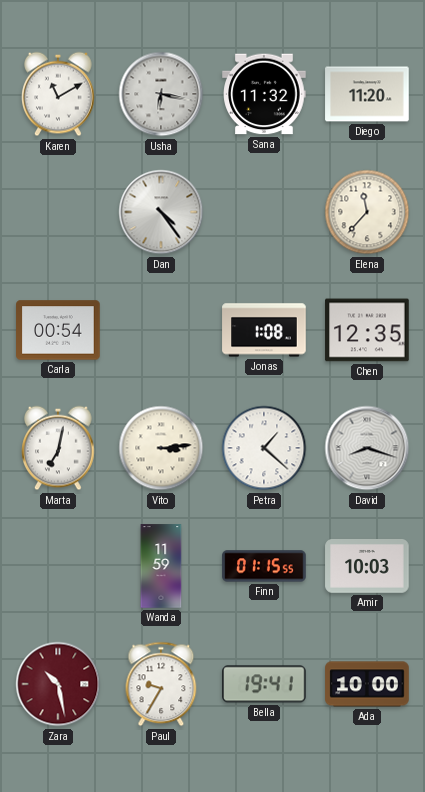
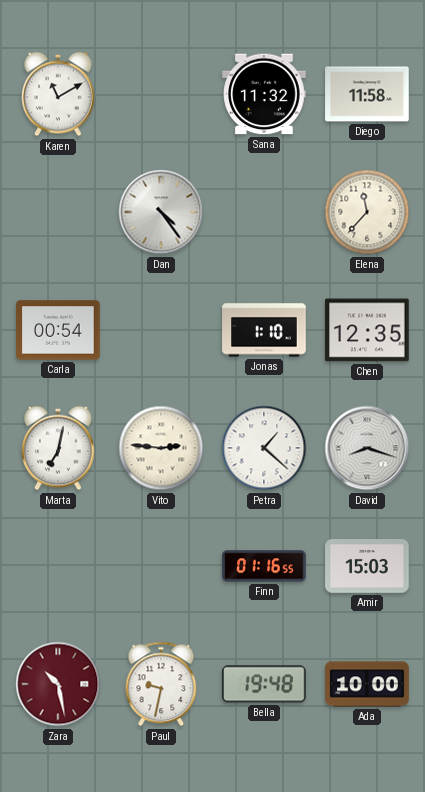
Usha: 6:17 -> none (161, 94)
Diego: 11:20 -> 11:58 (367, 94)
Jonas: 1:08 -> 1:10 (264, 330)
Vito: 3:14 -> 2:46 (161, 448)
Wanda: 11:59 -> none (161, 566)
Finn: 01:15 -> 01:16 (264, 566)
Amir: 10:03 -> 15:03 (367, 567)
Paul: 9:35 -> 9:32 (161, 684)
Bella: 19:41 -> 19:48 (264, 684)
